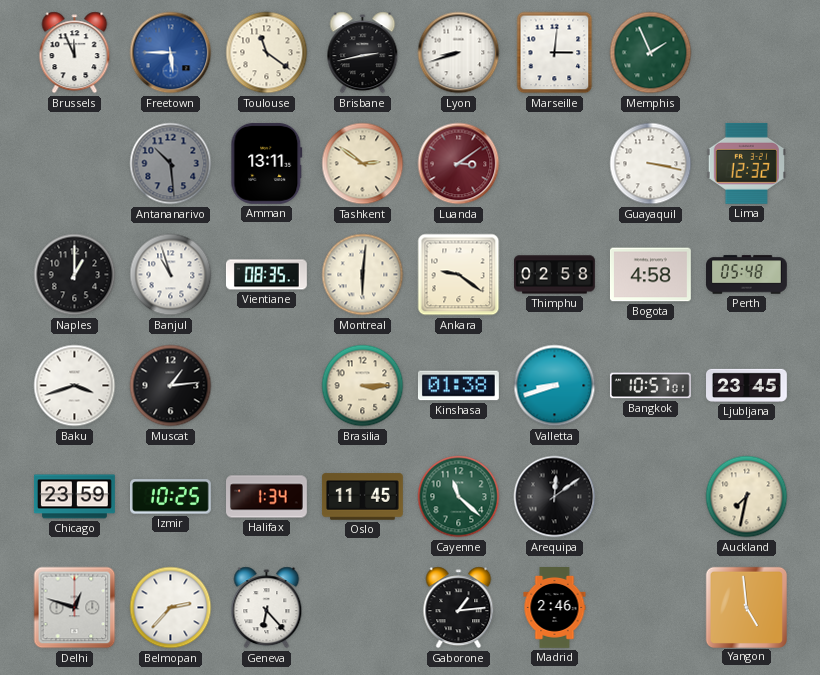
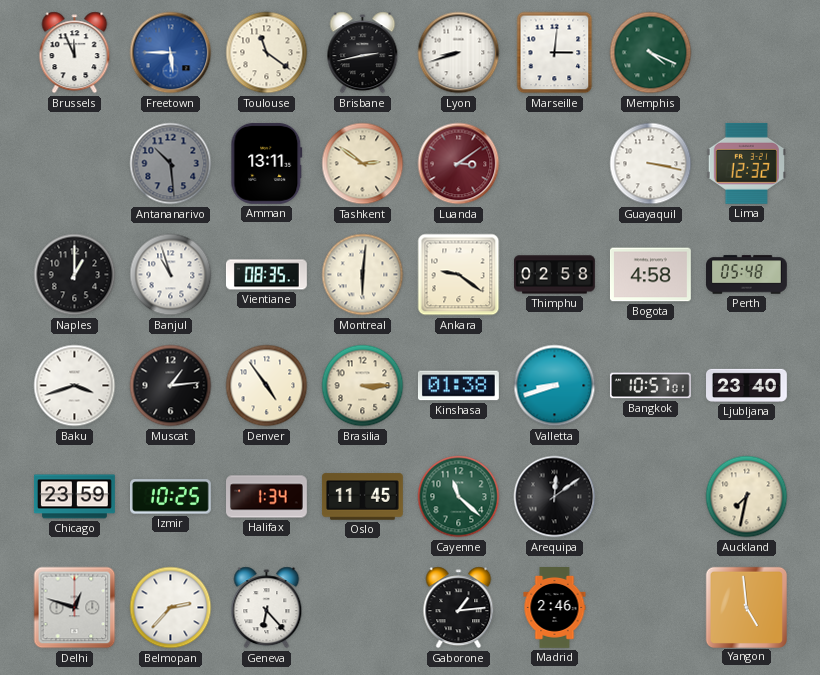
Memphis: 1:56 -> 4:19 (651, 53)
Denver: none -> 4:54 (267, 386)
Ljubljana: 23:45 -> 23:40 (747, 385)
